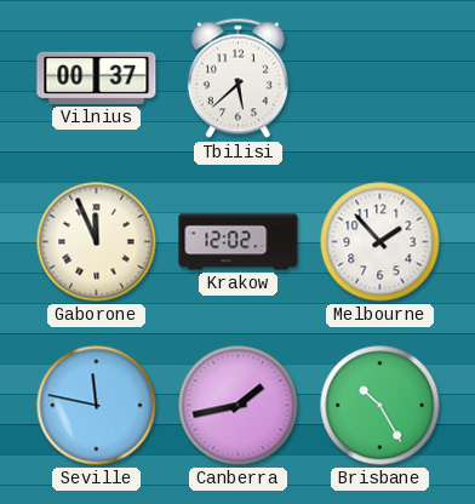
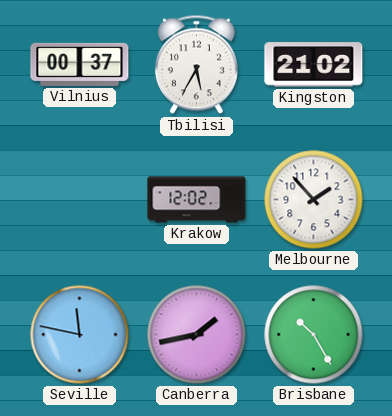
Tbilisi: 5:38 -> 5:35 (196, 65)
Kingston: none -> 21:02 (314, 65)
Gaborone: 11:56 -> none (97, 242)
